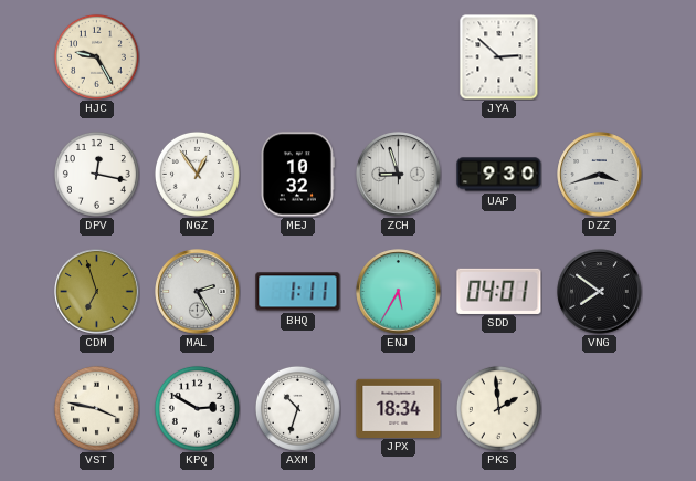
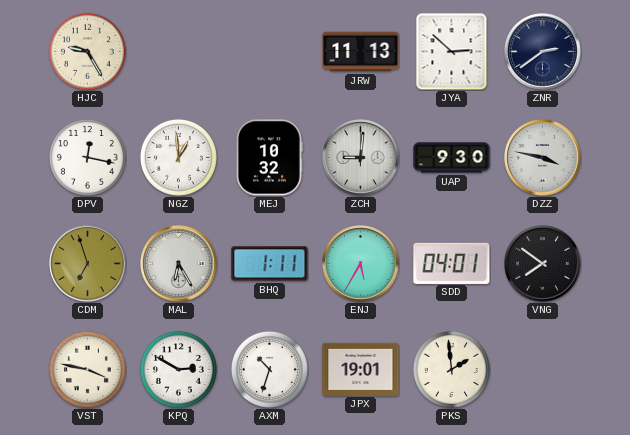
JRW: none -> 11:13 (361, 52)
ZNR: none -> 2:39 (543, 52)
NGZ: 12:54 -> 12:59 (178, 157)
ZCH: 8:57 -> 9:01 (361, 158)
DZZ: 3:42 -> 3:47 (543, 158)
MAL: 2:25 -> 6:25 (179, 264)
JPX: 18:34 -> 19:01 (361, 369)
